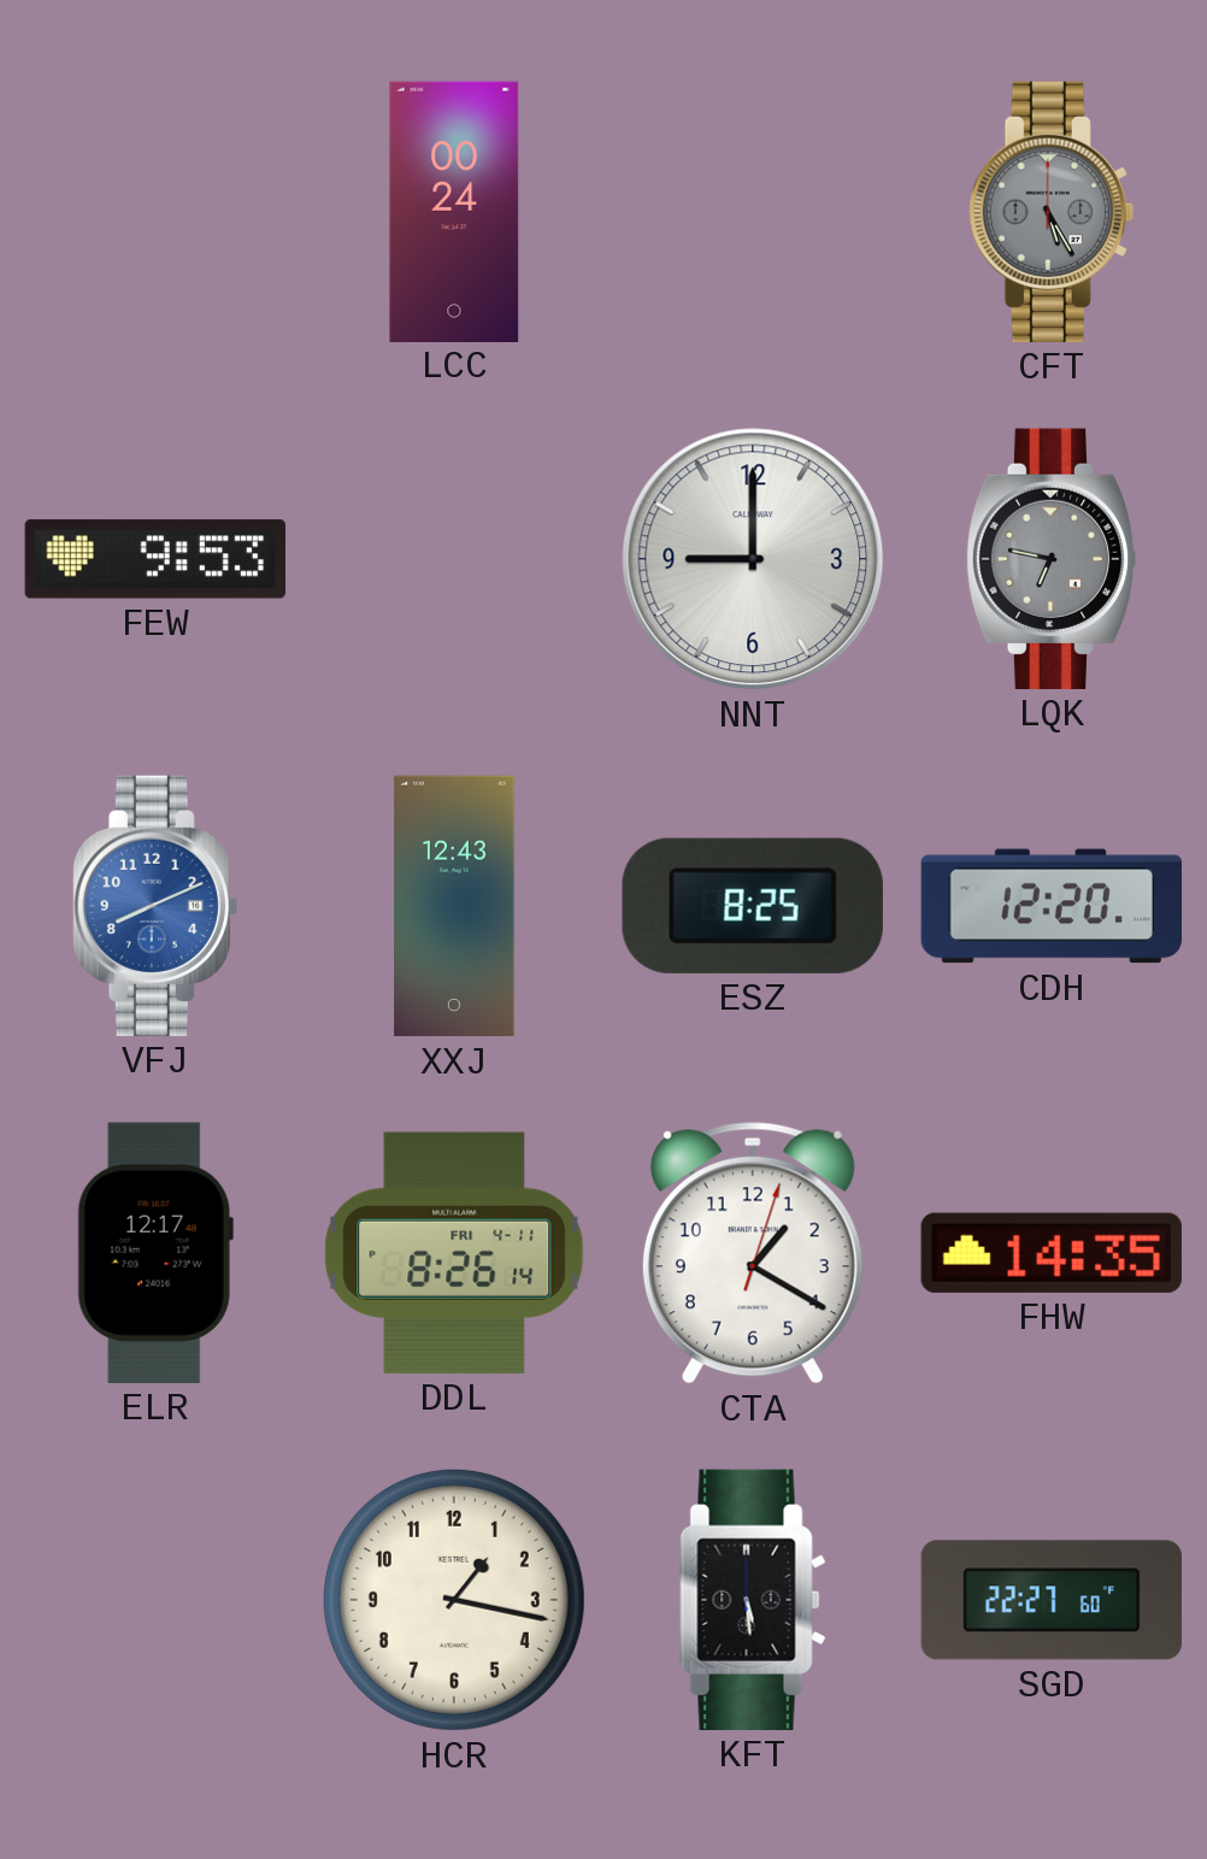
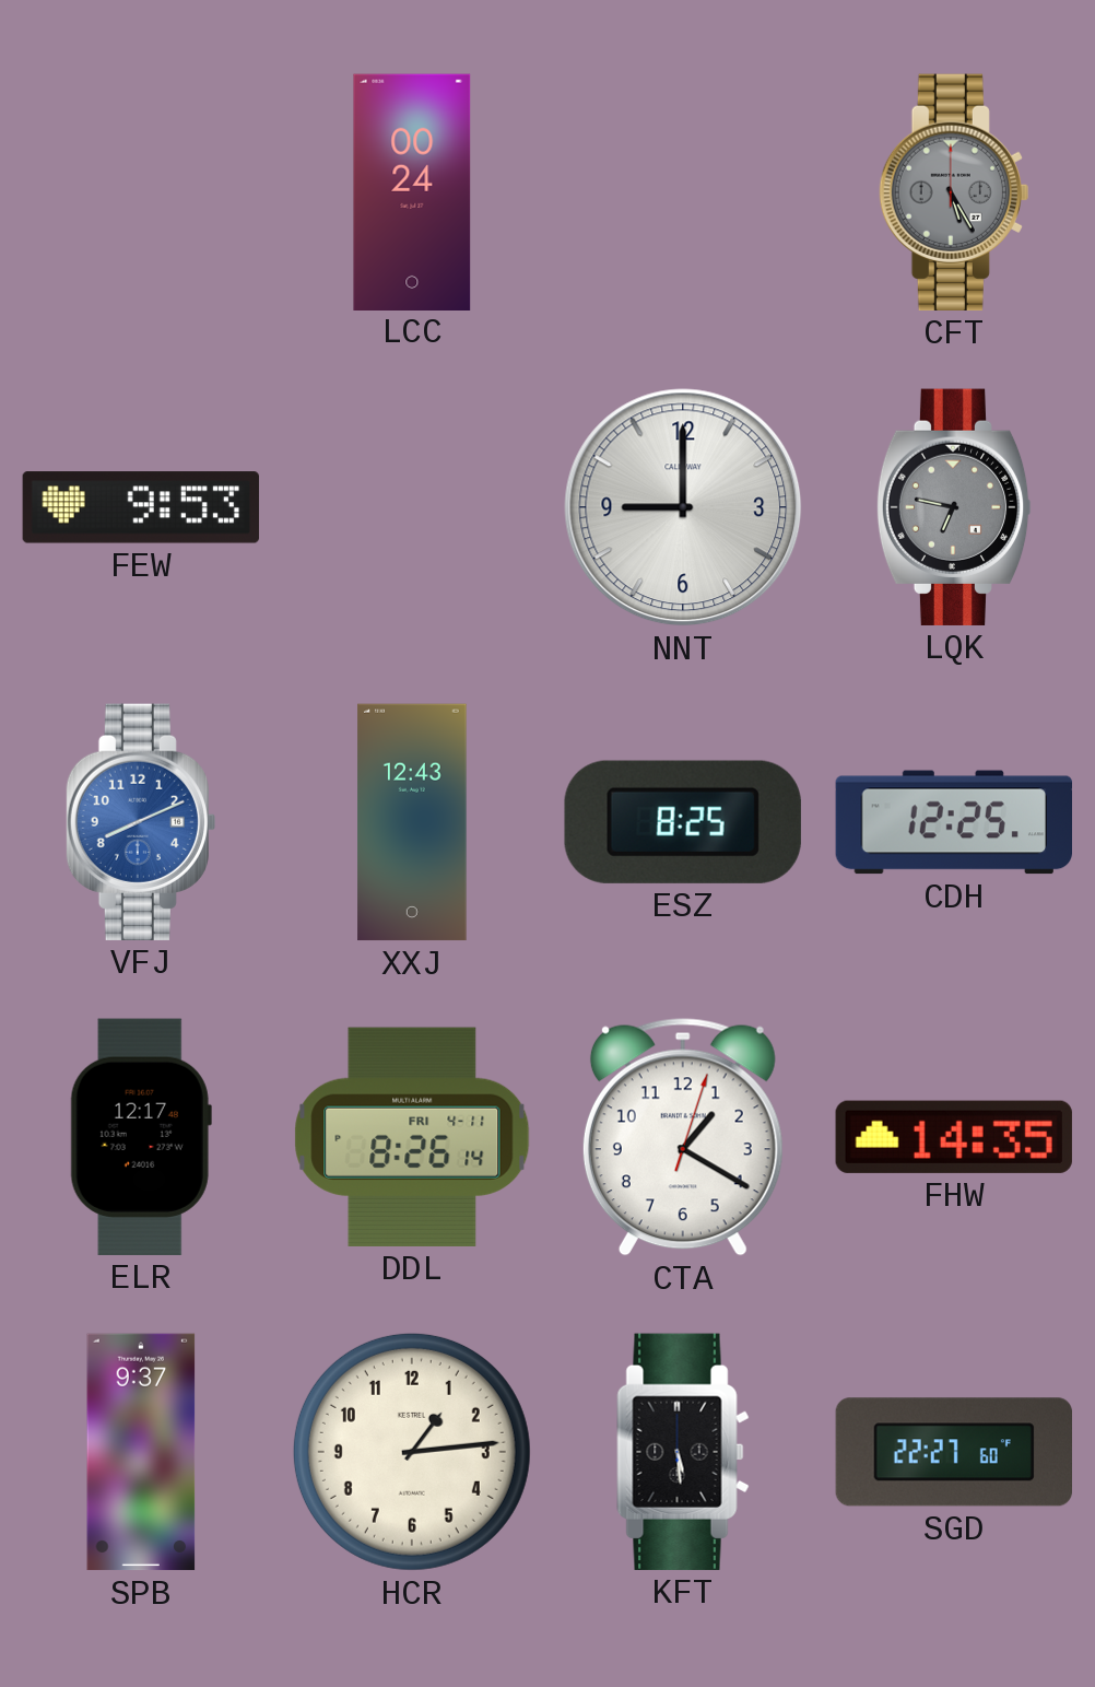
CDH: 12:20 -> 12:25 (953, 822)
SPB: none -> 9:37 (141, 1452)
HCR: 1:17 -> 1:14 (412, 1452)
